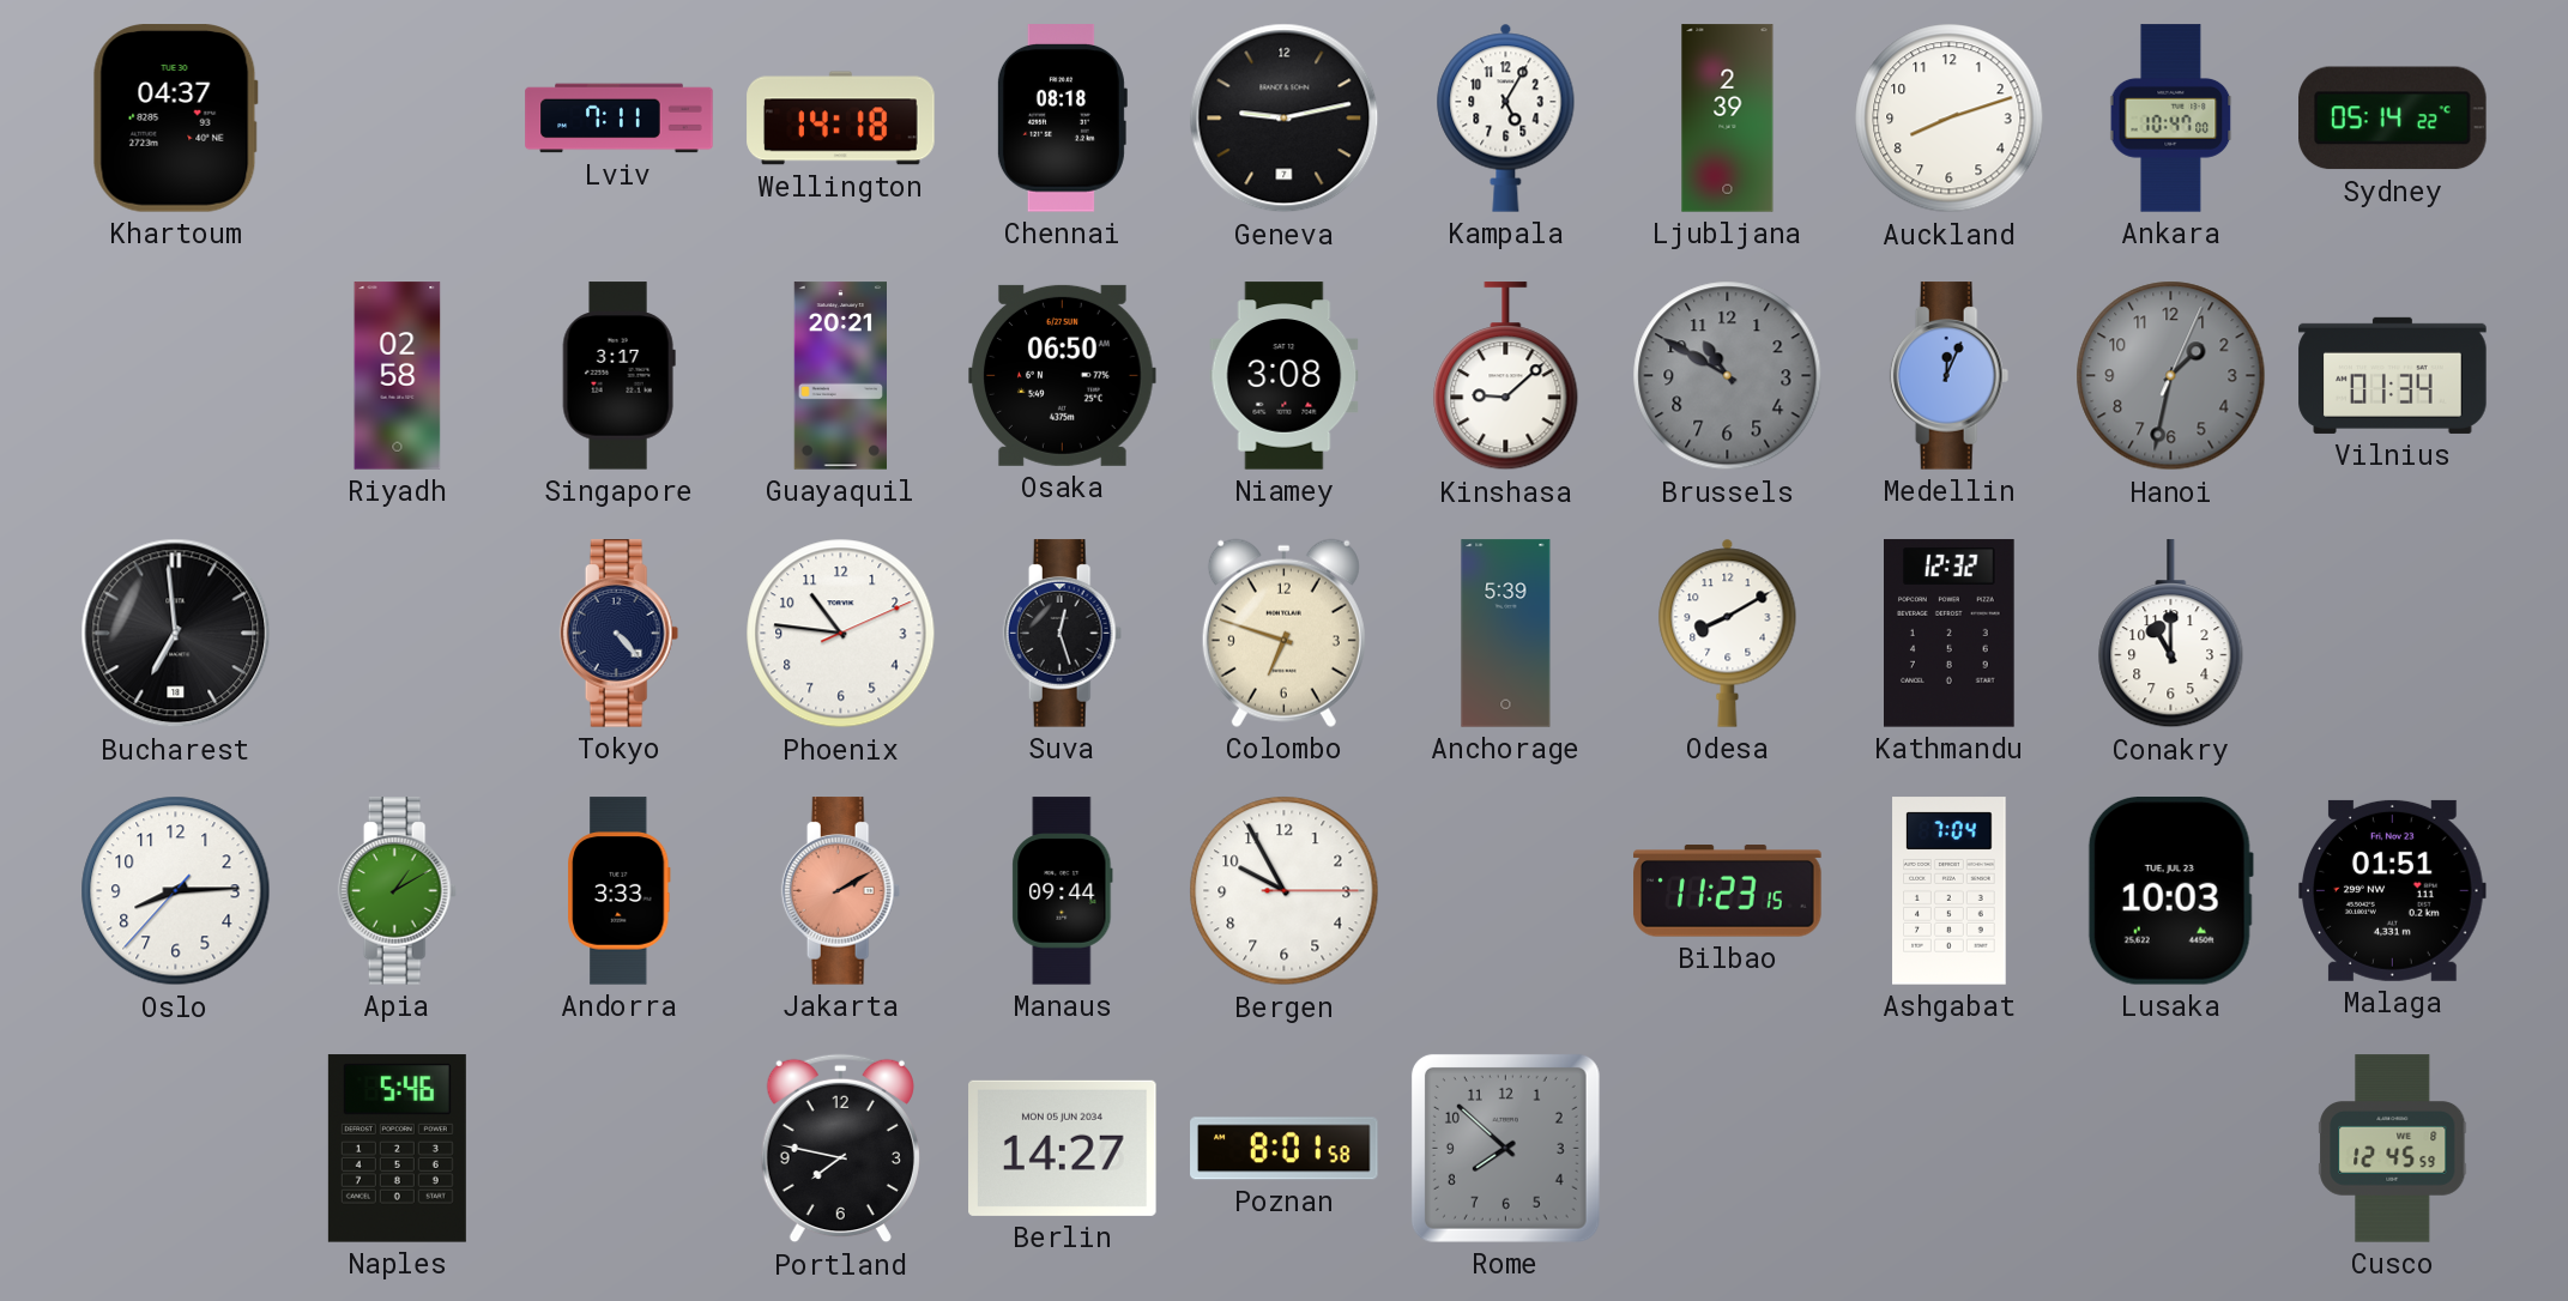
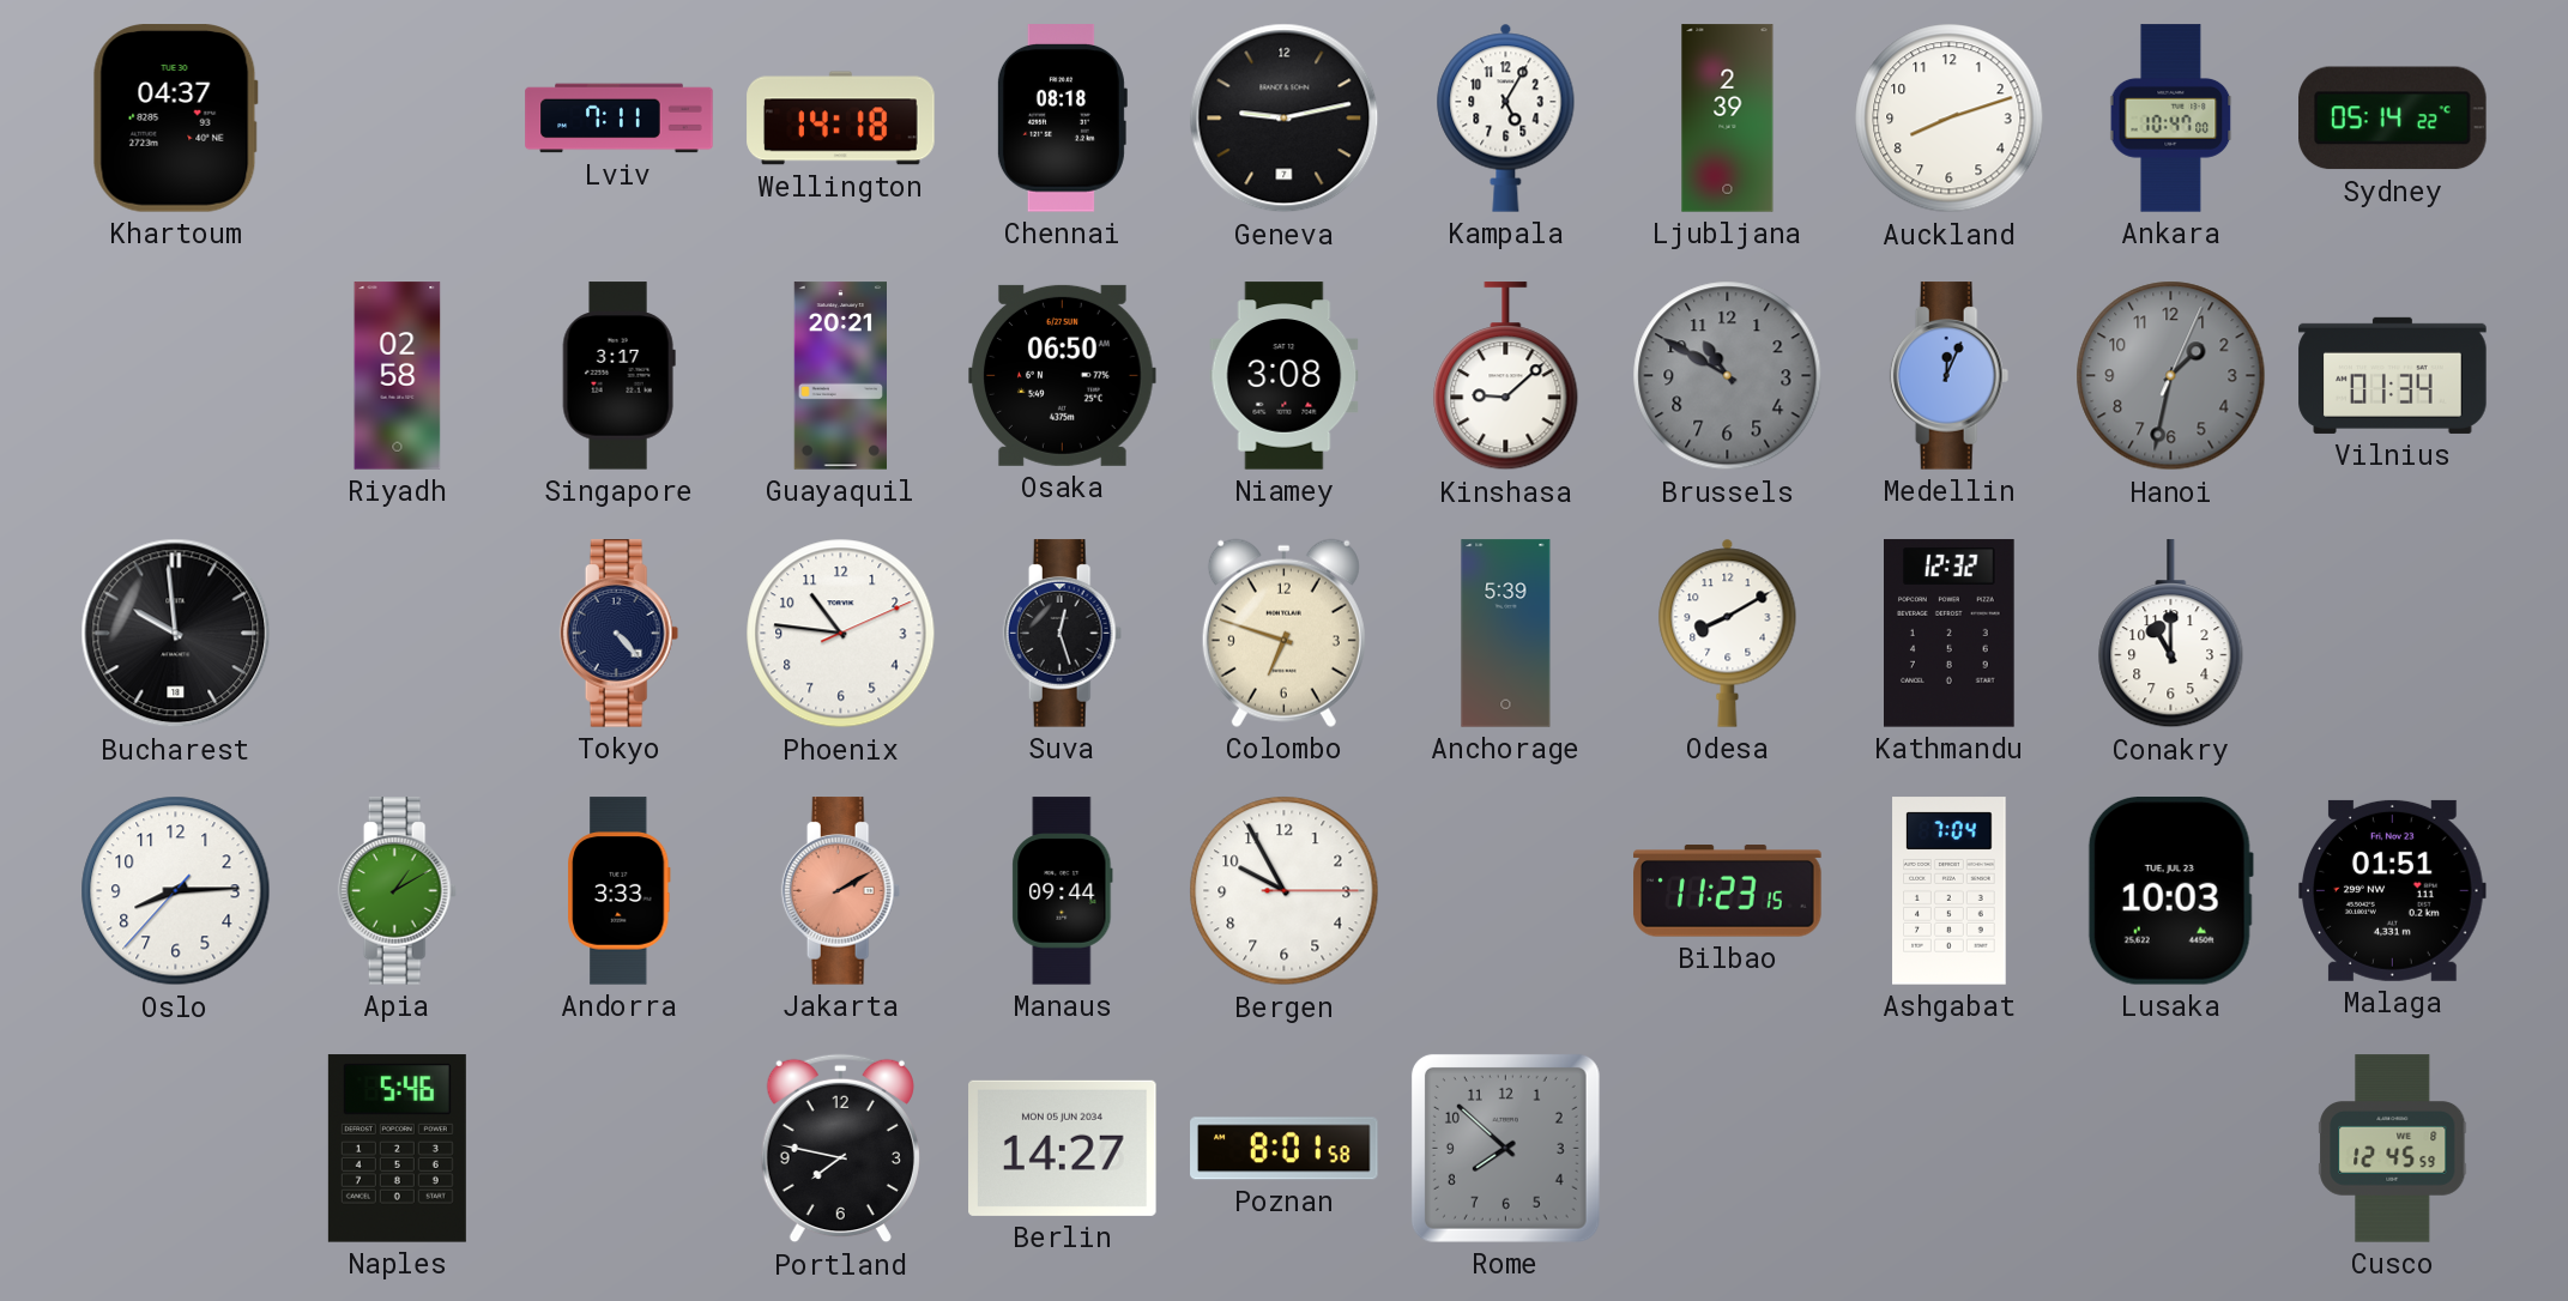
Bucharest: 6:59 -> 9:59 (176, 634)
